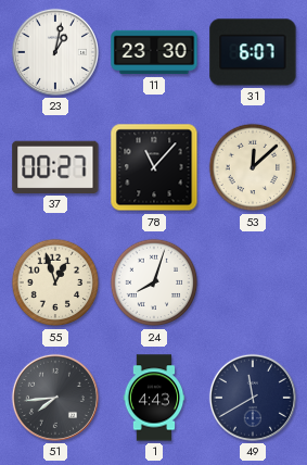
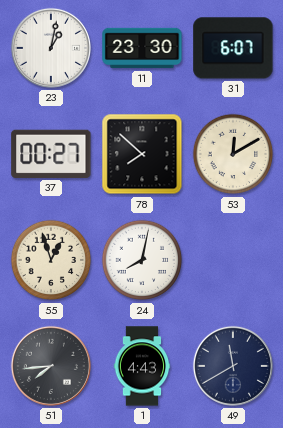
78: 11:07 -> 7:52 (142, 154)
53: 12:08 -> 12:10 (233, 154)
24: 8:03 -> 8:02 (142, 260)
